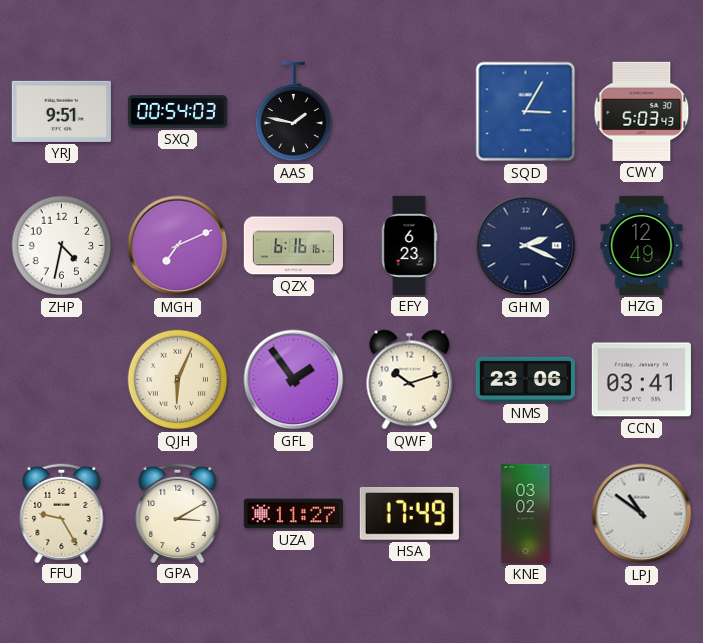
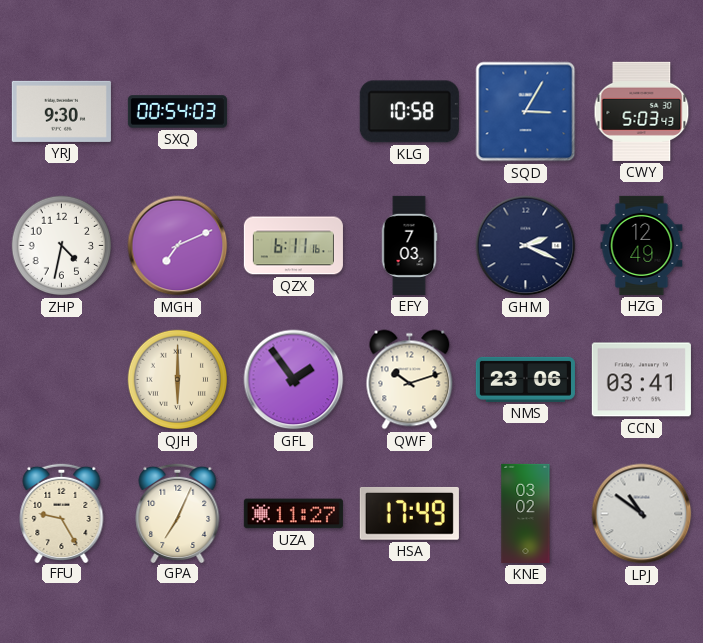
YRJ: 9:51 -> 9:30 (61, 111)
AAS: 1:47 -> none (293, 112)
KLG: none -> 10:58 (409, 112)
QZX: 6:16 -> 6:11 (293, 246)
EFY: 6:23 -> 7:03 (409, 245)
QJH: 6:04 -> 6:00 (178, 380)
GPA: 3:10 -> 7:04 (178, 512)
